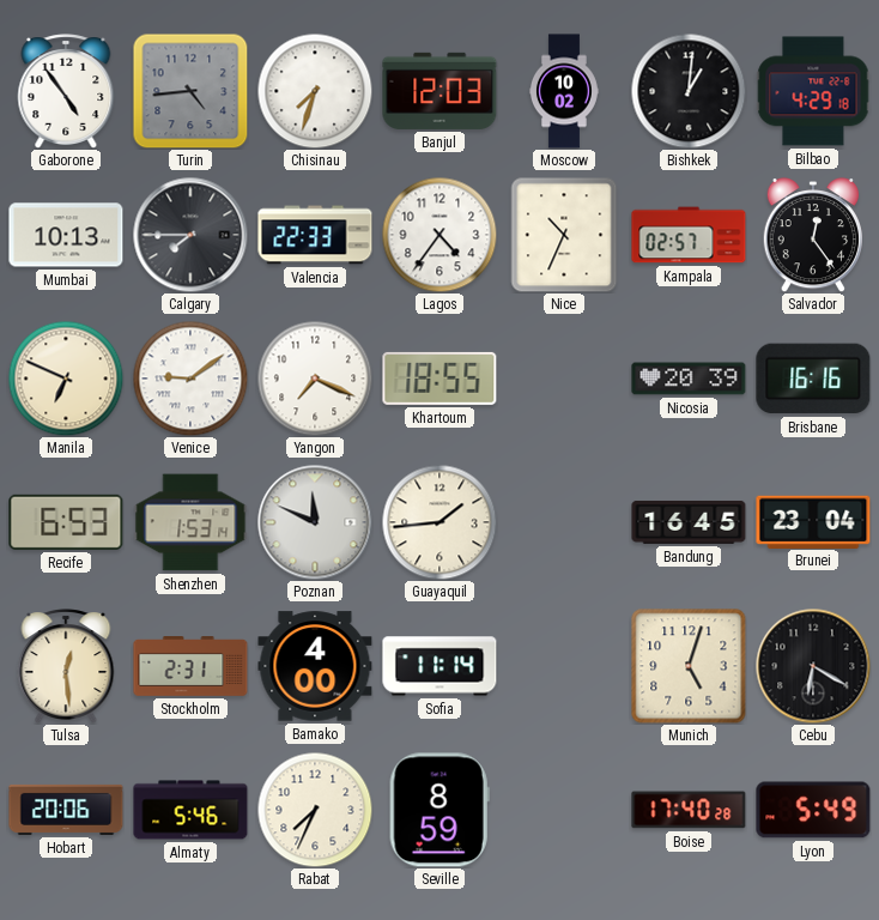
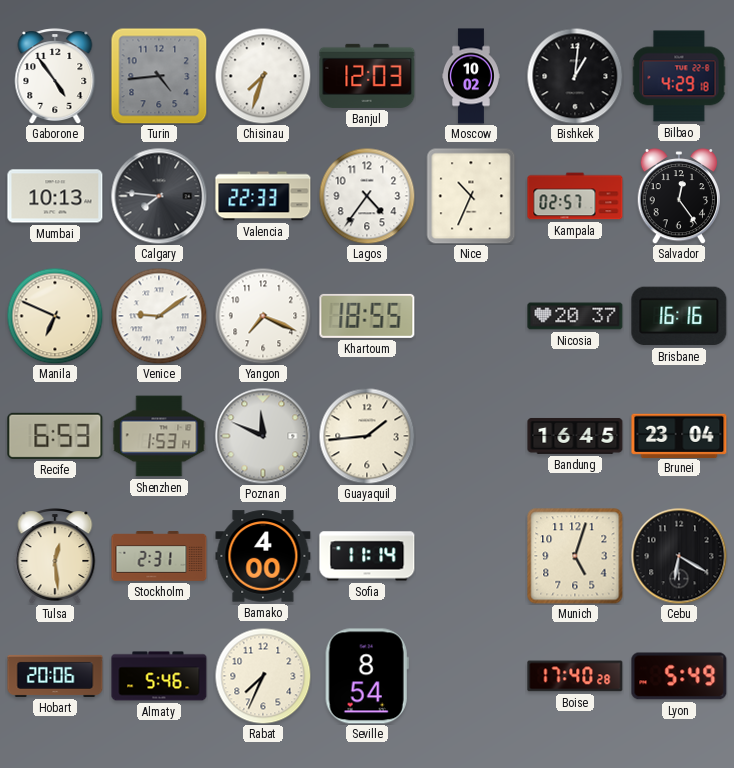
Calgary: 7:45 -> 7:46 (159, 196)
Nicosia: 20:39 -> 20:37 (575, 316)
Seville: 8:59 -> 8:54 (367, 676)
